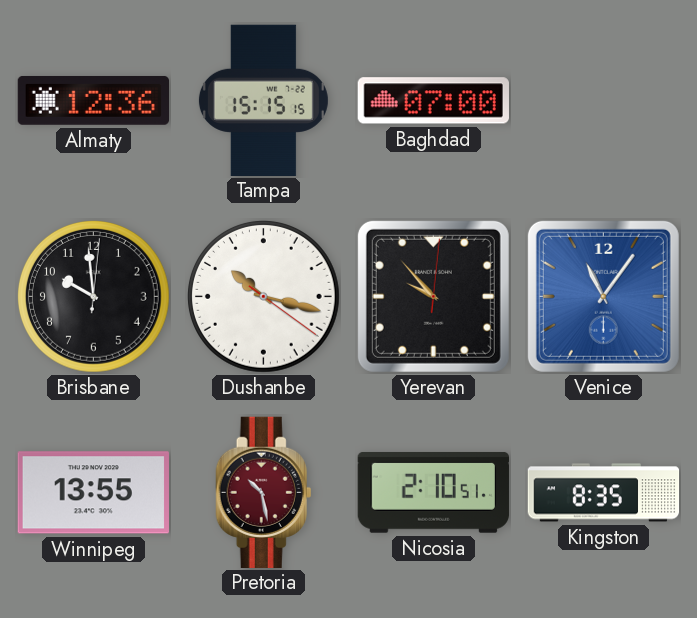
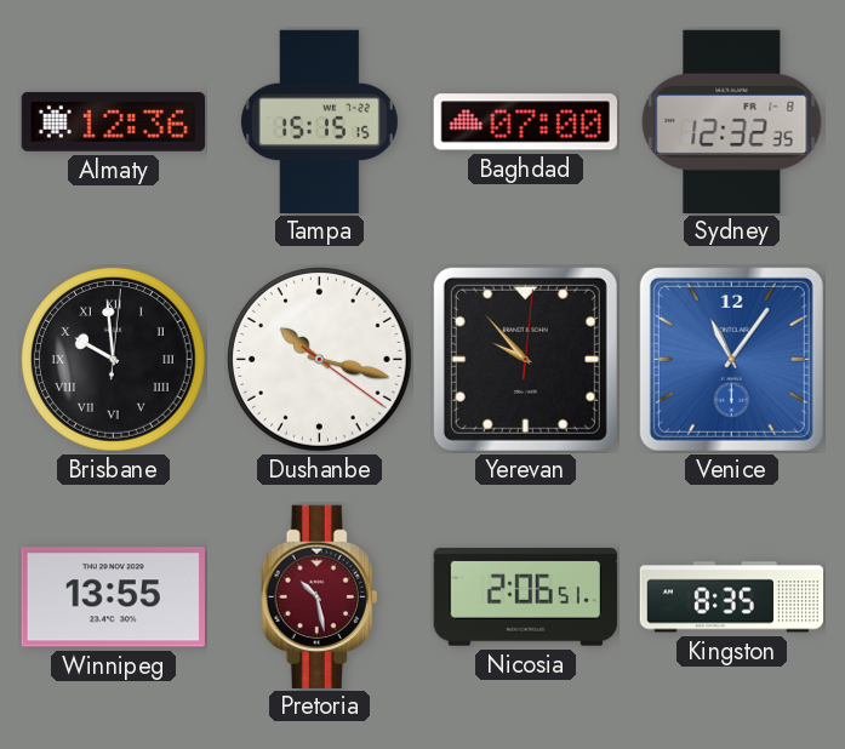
Sydney: none -> 12:32 (732, 121)
Brisbane numerals: Arabic -> Roman (114, 360)
Nicosia: 2:10 -> 2:06 (525, 598)
